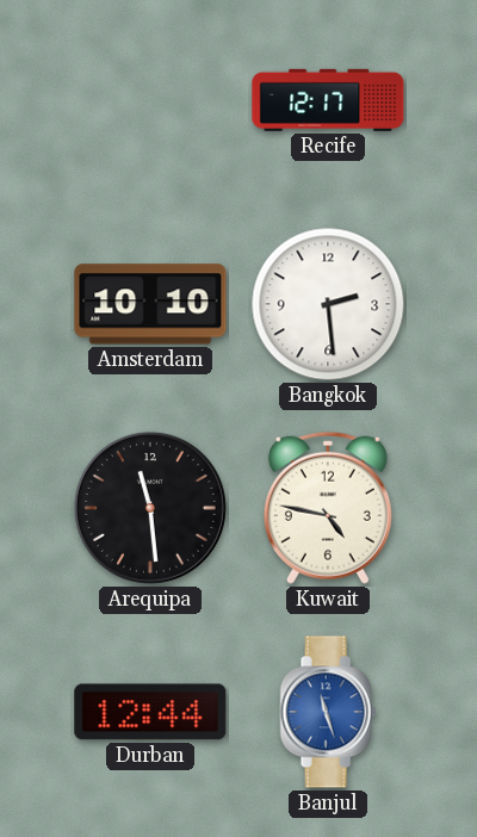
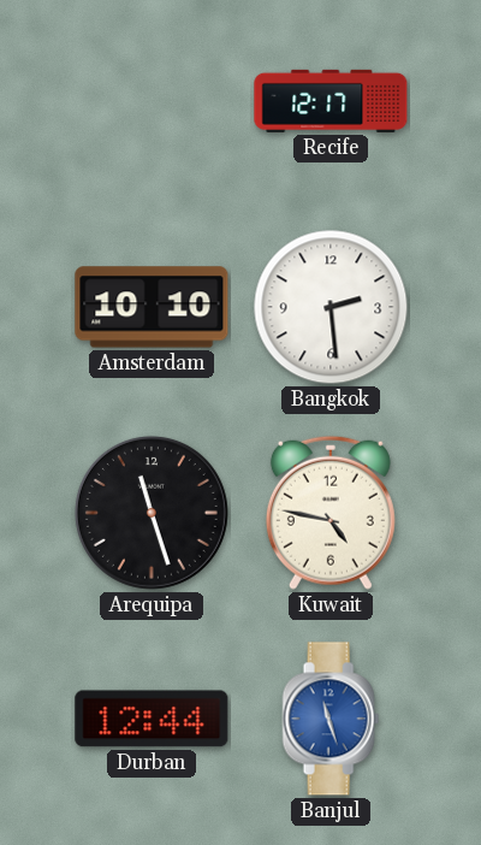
Arequipa: 11:29 -> 11:27 (152, 513)
